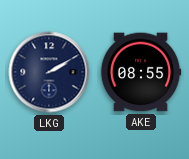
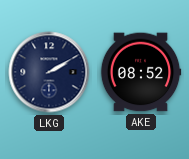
AKE: 08:55 -> 08:52 (141, 72)
